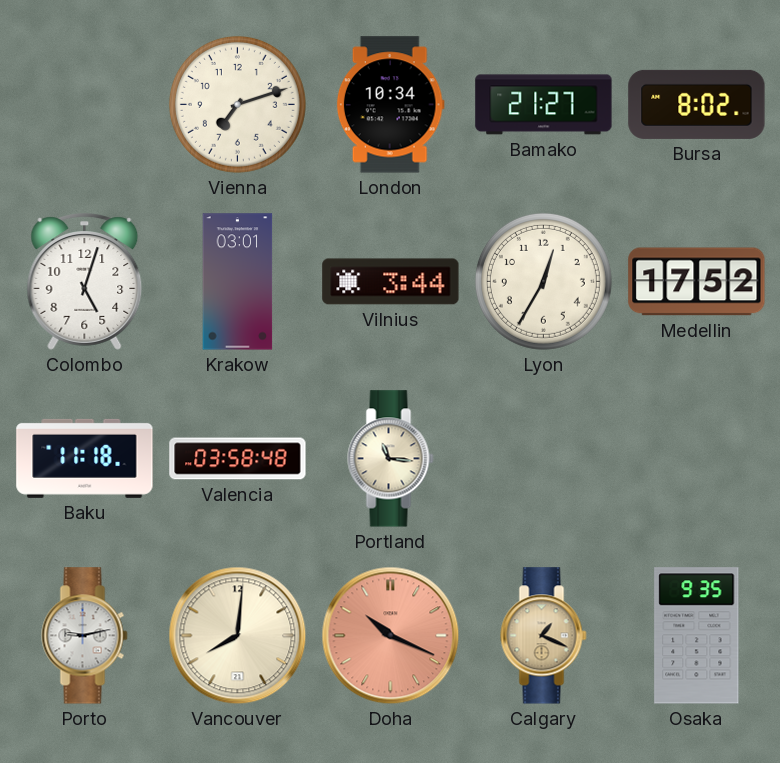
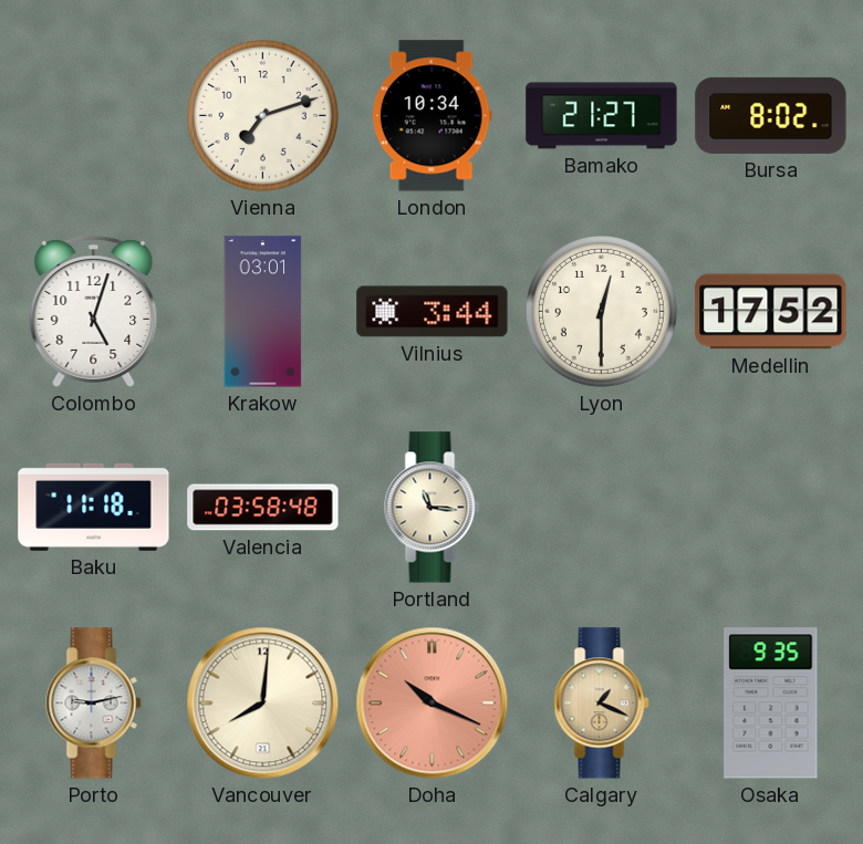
Lyon: 12:35 -> 12:30 (601, 311)
